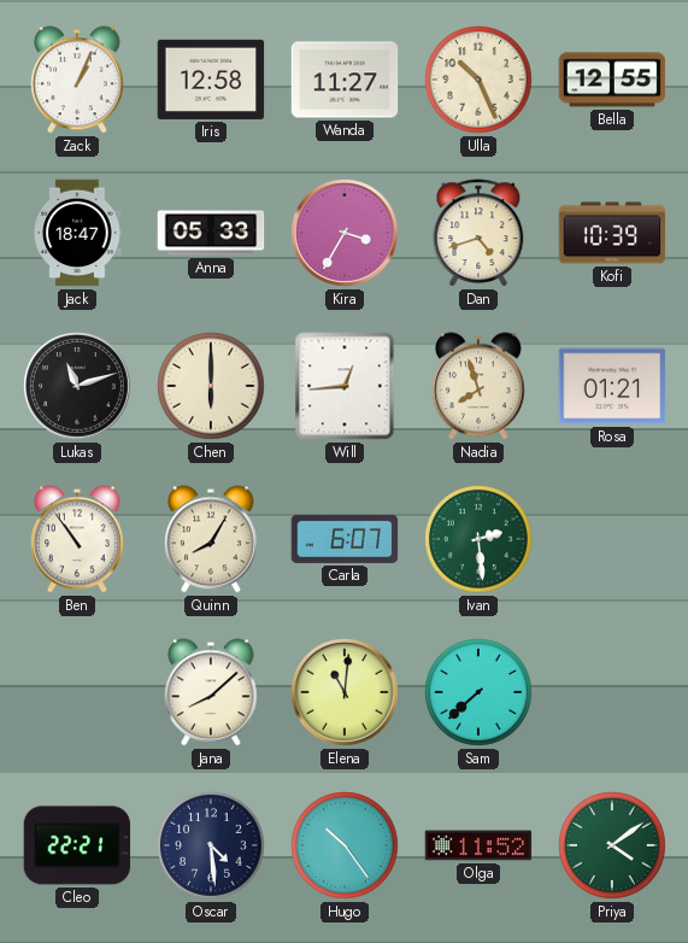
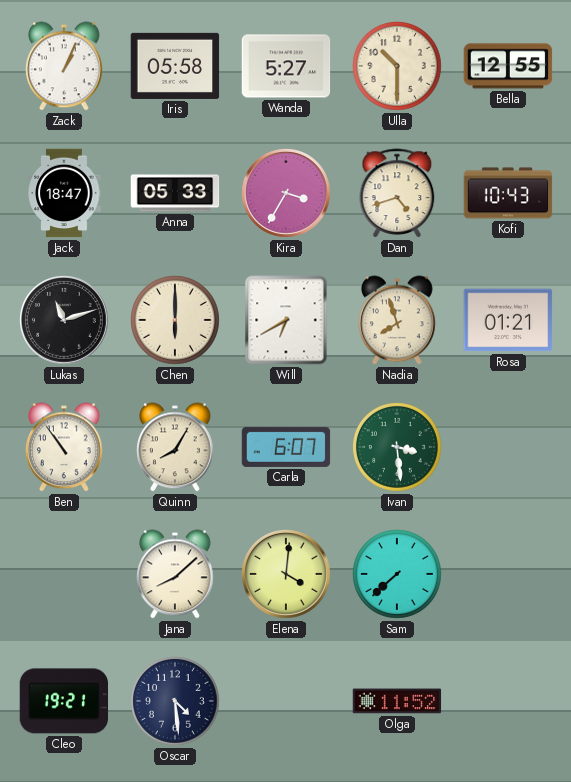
Iris: 12:58 -> 05:58 (175, 66)
Wanda: 11:27 -> 5:27 (286, 66)
Ulla: 10:26 -> 10:30 (398, 67)
Kofi: 10:39 -> 10:43 (508, 193)
Will: 12:44 -> 6:40 (286, 320)
Ivan: 2:29 -> 3:29 (398, 448)
Elena: 11:01 -> 4:01 (287, 575)
Cleo: 22:21 -> 19:21 (64, 701)
Hugo: 10:24 -> none (346, 847)
Priya: 4:09 -> none (613, 847)
